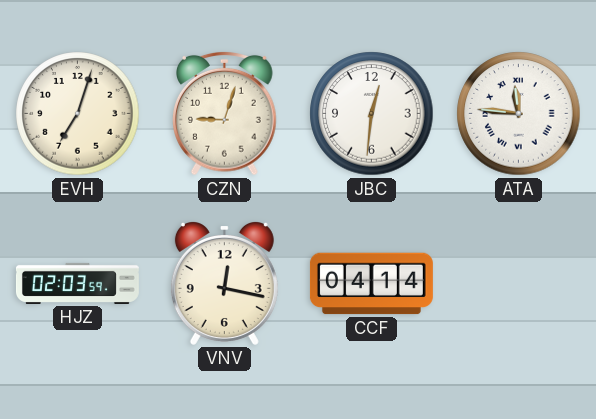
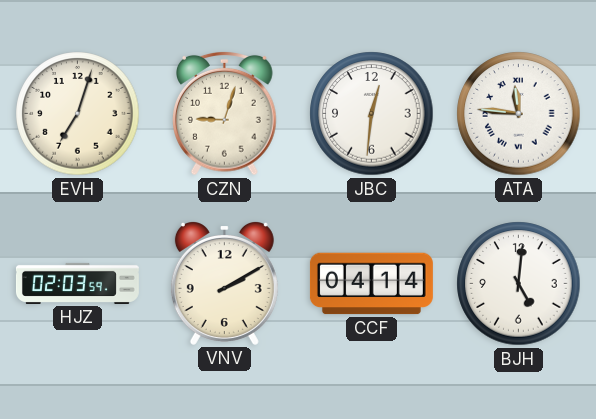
VNV: 12:17 -> 2:10 (224, 284)
BJH: none -> 5:01 (519, 284)
